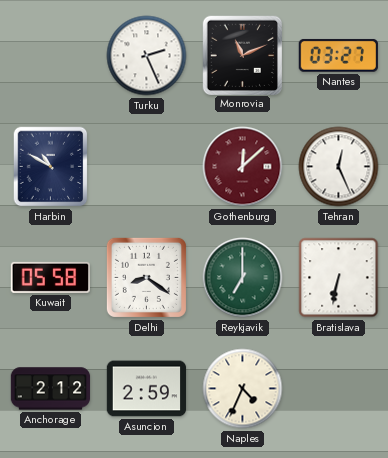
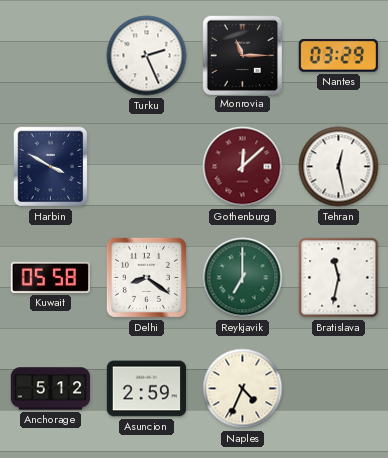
Monrovia: 11:11 -> 11:15 (242, 55)
Nantes: 03:27 -> 03:29 (338, 55)
Harbin: 10:50 -> 3:50 (51, 167)
Tehran: 12:26 -> 12:28 (339, 167)
Bratislava: 6:32 -> 11:32 (339, 278)
Anchorage: 2:12 -> 5:12 (51, 389)
